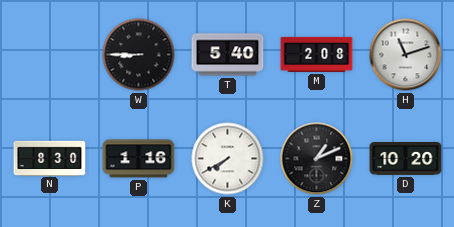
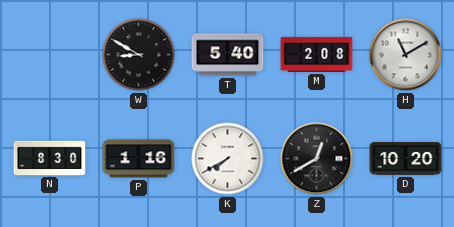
W: 8:45 -> 8:50 (139, 55)
H: 11:12 -> 11:10 (406, 55)
Z: 1:11 -> 12:40 (317, 159)
